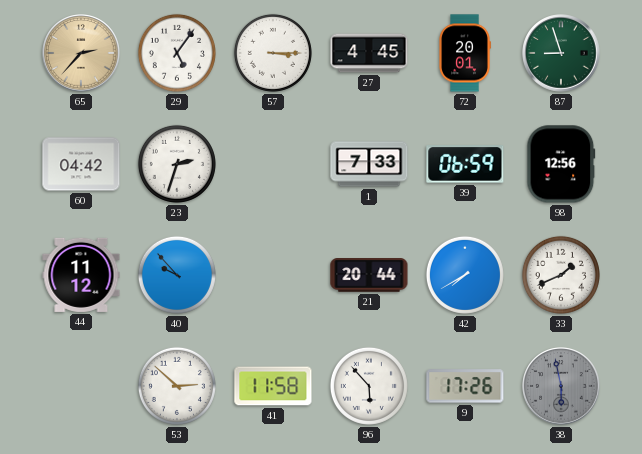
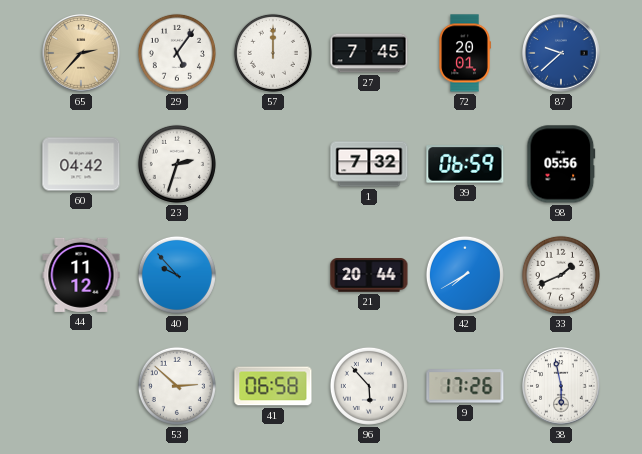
57: 3:15 -> 12:00 (273, 53)
27: 4:45 -> 7:45 (369, 53)
87: 8:57 -> 9:38 (561, 53)
87 dial: green -> blue (561, 53)
1: 7:33 -> 7:32 (369, 164)
98: 12:56 -> 05:56 (561, 164)
41: 11:58 -> 06:58 (273, 386)
38 dial: grey -> white (561, 386)
